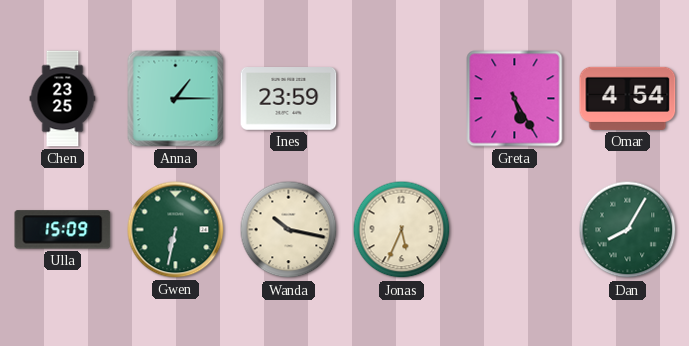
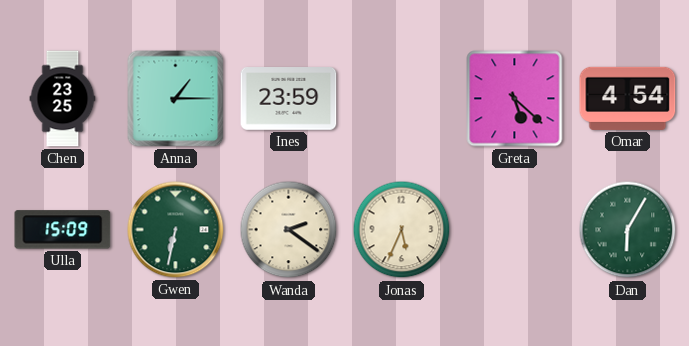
Greta: 5:25 -> 5:22 (515, 99)
Wanda: 10:17 -> 2:21 (289, 230)
Dan: 8:05 -> 6:05 (628, 230)
